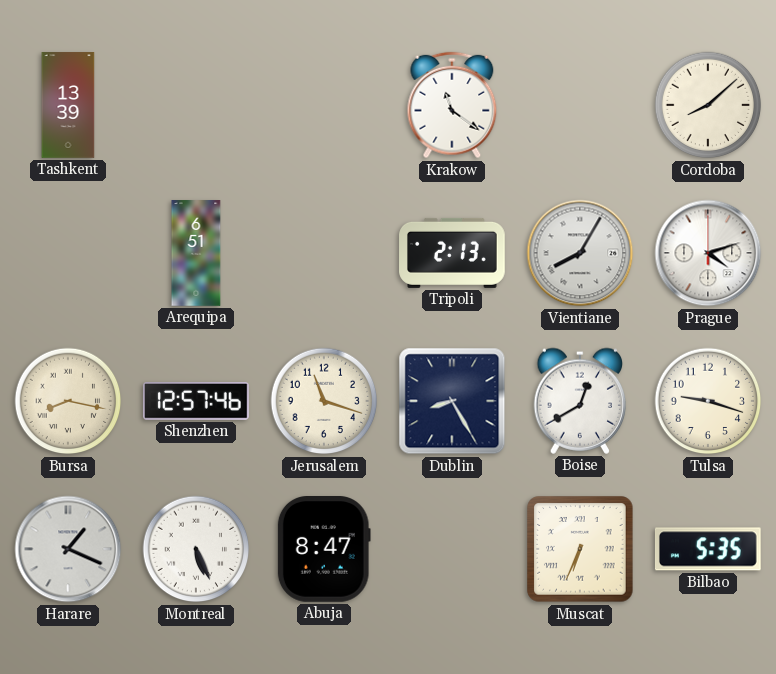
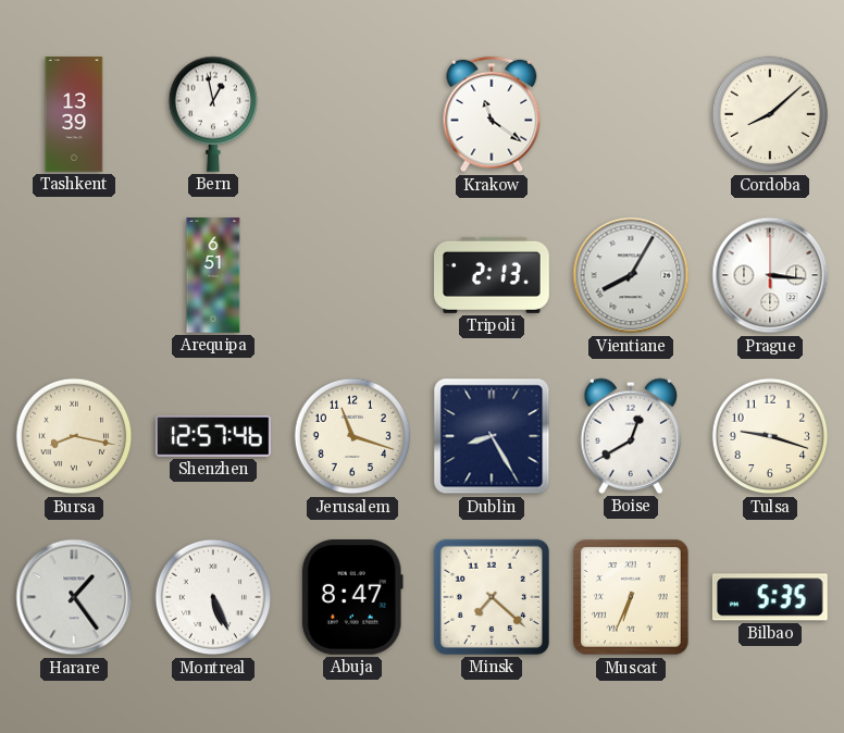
Bern: none -> 12:58 (212, 114)
Prague: 4:12 -> 3:16 (770, 275)
Harare: 1:19 -> 1:24 (74, 597)
Minsk: none -> 7:22 (492, 597)
